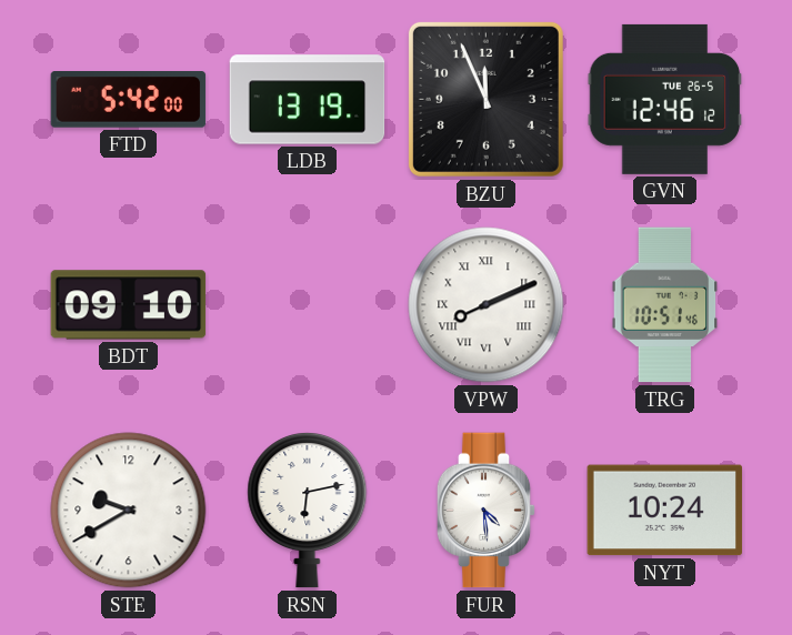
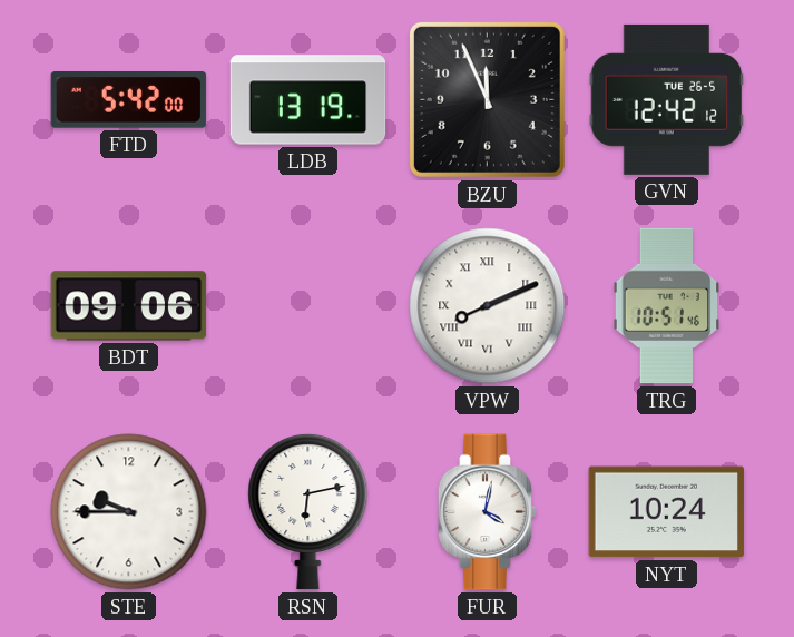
GVN: 12:46 -> 12:42 (667, 99)
BDT: 09:10 -> 09:06 (129, 306)
STE: 9:40 -> 9:45 (129, 512)
FUR: 4:29 -> 4:02 (488, 512)
